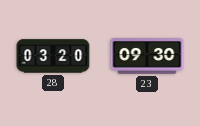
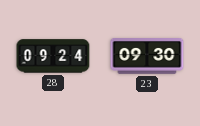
28: 03:20 -> 09:24 (53, 56)
